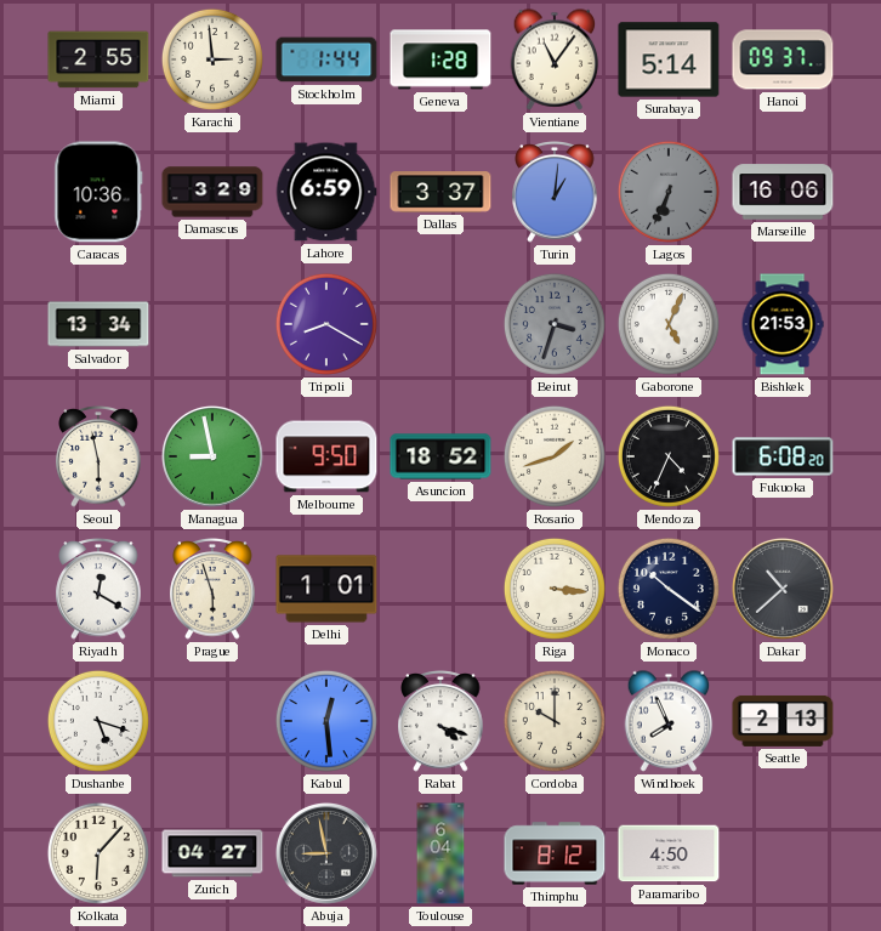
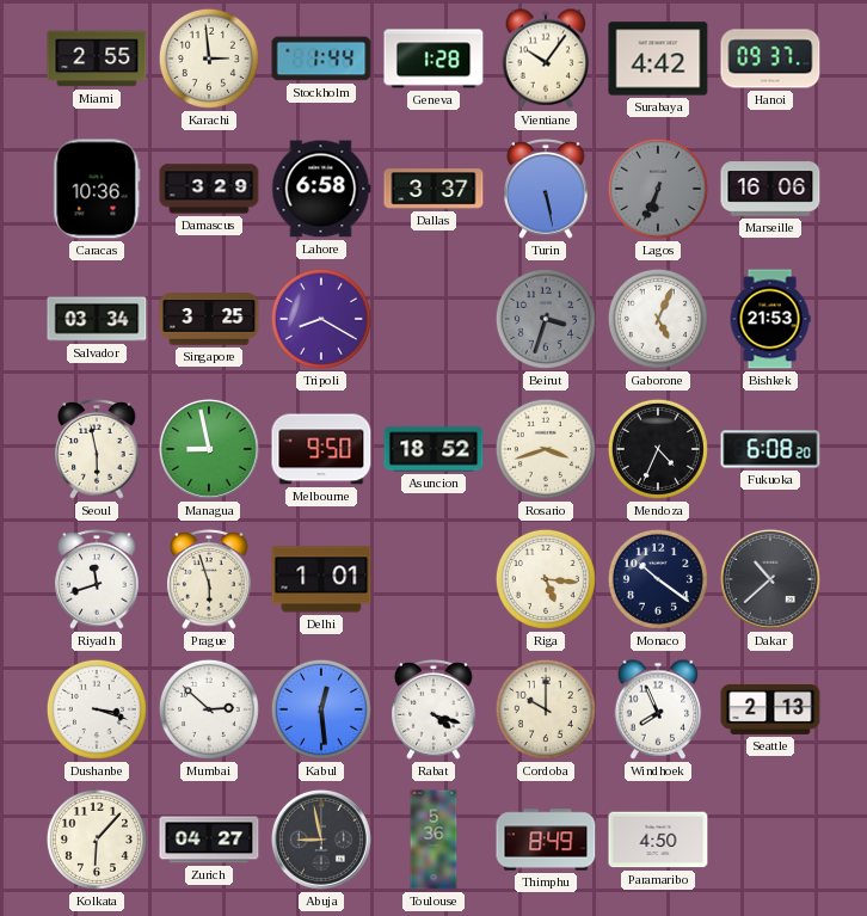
Vientiane: 11:06 -> 10:06 (546, 59)
Surabaya: 5:14 -> 4:42 (658, 59)
Lahore: 6:59 -> 6:58 (321, 189)
Turin: 1:01 -> 5:28 (546, 189)
Salvador: 13:34 -> 03:34 (97, 319)
Singapore: none -> 3:25 (209, 319)
Rosario: 1:42 -> 3:42 (546, 449)
Riyadh: 12:20 -> 11:42 (97, 579)
Riga: 3:16 -> 5:16 (546, 579)
Dushanbe: 5:18 -> 3:18 (97, 709)
Mumbai: none -> 2:52 (209, 709)
Toulouse: 6:04 -> 5:36 (433, 840)
Thimphu: 8:12 -> 8:49 (546, 840)
